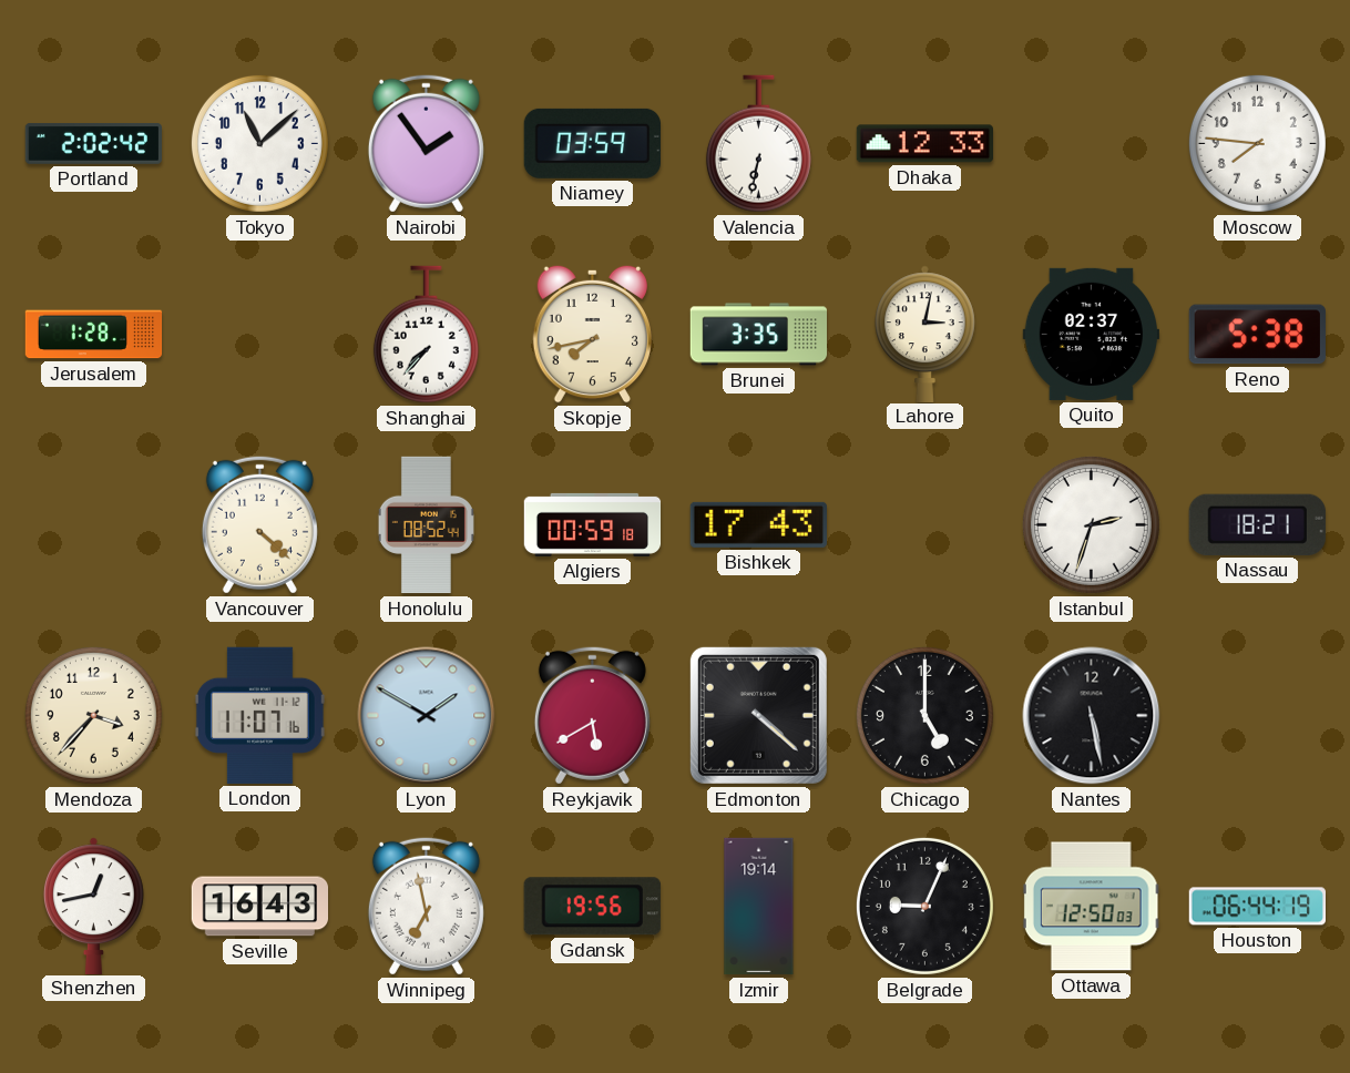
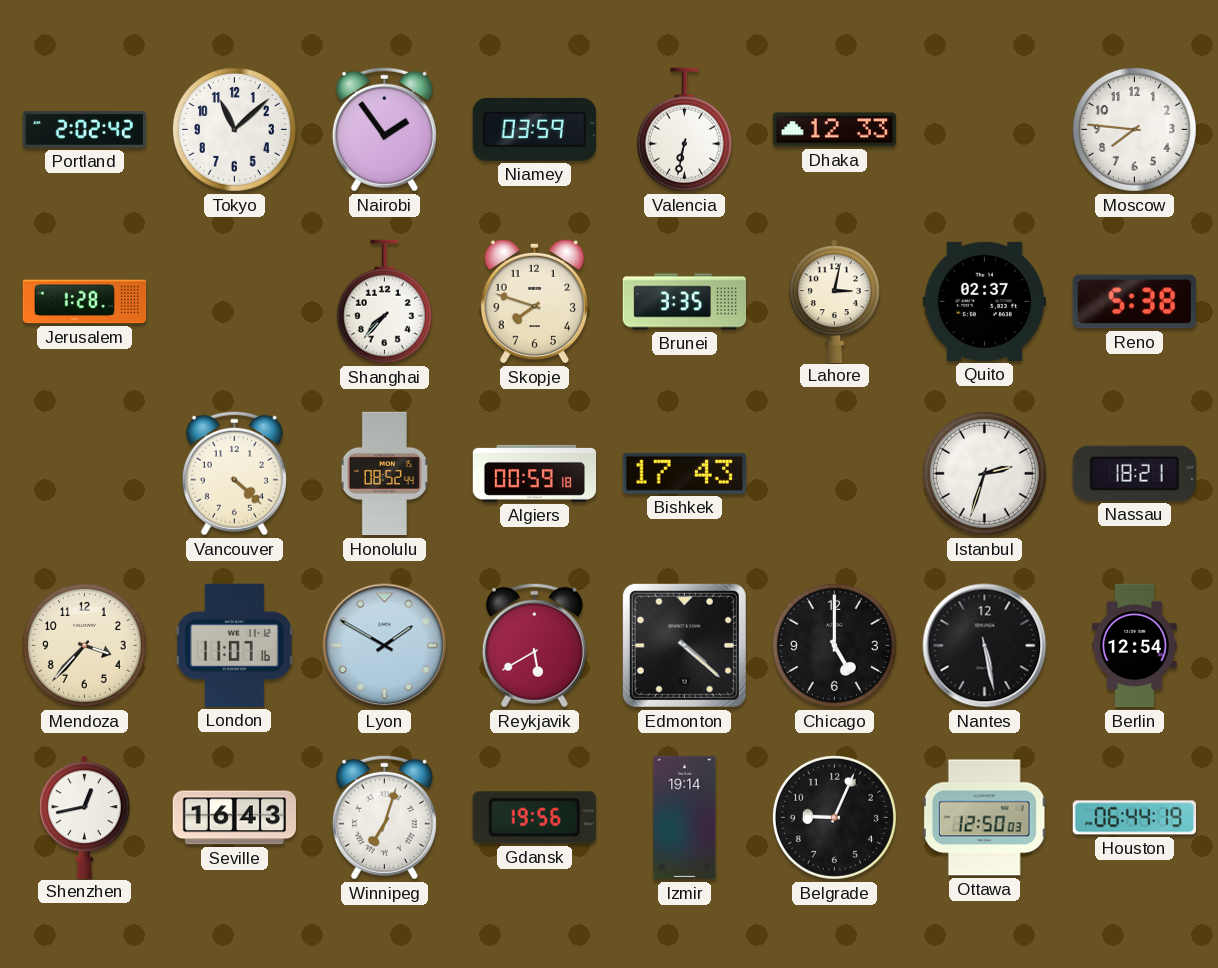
Skopje: 7:43 -> 7:48 (534, 301)
Berlin: none -> 12:54 (1135, 646)
Winnipeg: 6:58 -> 7:03 (384, 817)
